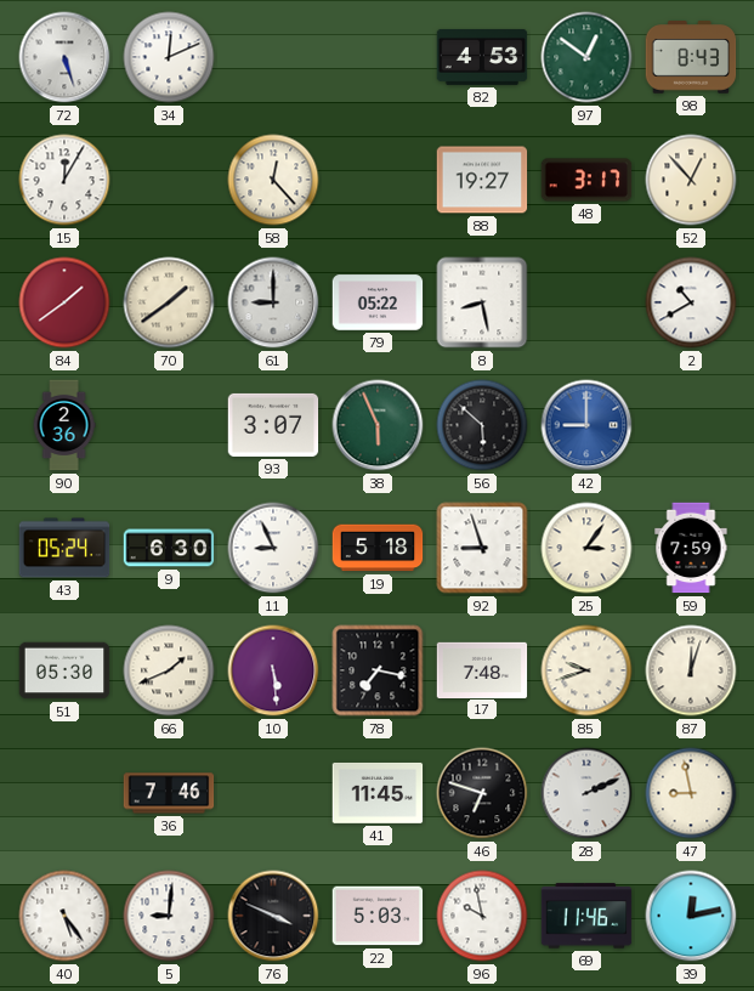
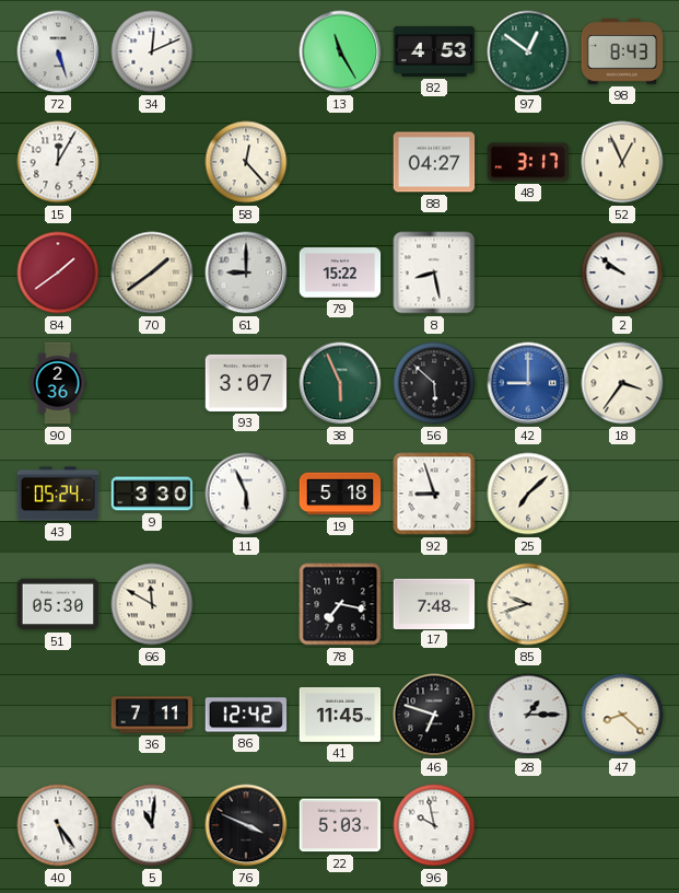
13: none -> 11:25 (340, 51)
88: 19:27 -> 04:27 (434, 162)
52: 12:53 -> 12:56 (622, 162)
79: 05:22 -> 15:22 (340, 272)
2: 10:40 -> 9:51 (622, 272)
18: none -> 3:36 (622, 383)
9: 6:30 -> 3:30 (152, 494)
11: 8:56 -> 5:56 (246, 494)
25: 3:06 -> 7:08 (528, 494)
59: 7:59 -> none (691, 548)
66: 1:41 -> 11:50 (152, 604)
10: 5:29 -> none (273, 670)
87: 12:03 -> none (691, 670)
36: 7:46 -> 7:11 (152, 715)
86: none -> 12:42 (246, 715)
28: 2:11 -> 1:15 (528, 715)
47: 8:58 -> 8:22 (622, 715)
5: 9:01 -> 11:01 (152, 825)
69: 11:46 -> none (586, 916)
39: 12:13 -> none (691, 916)
